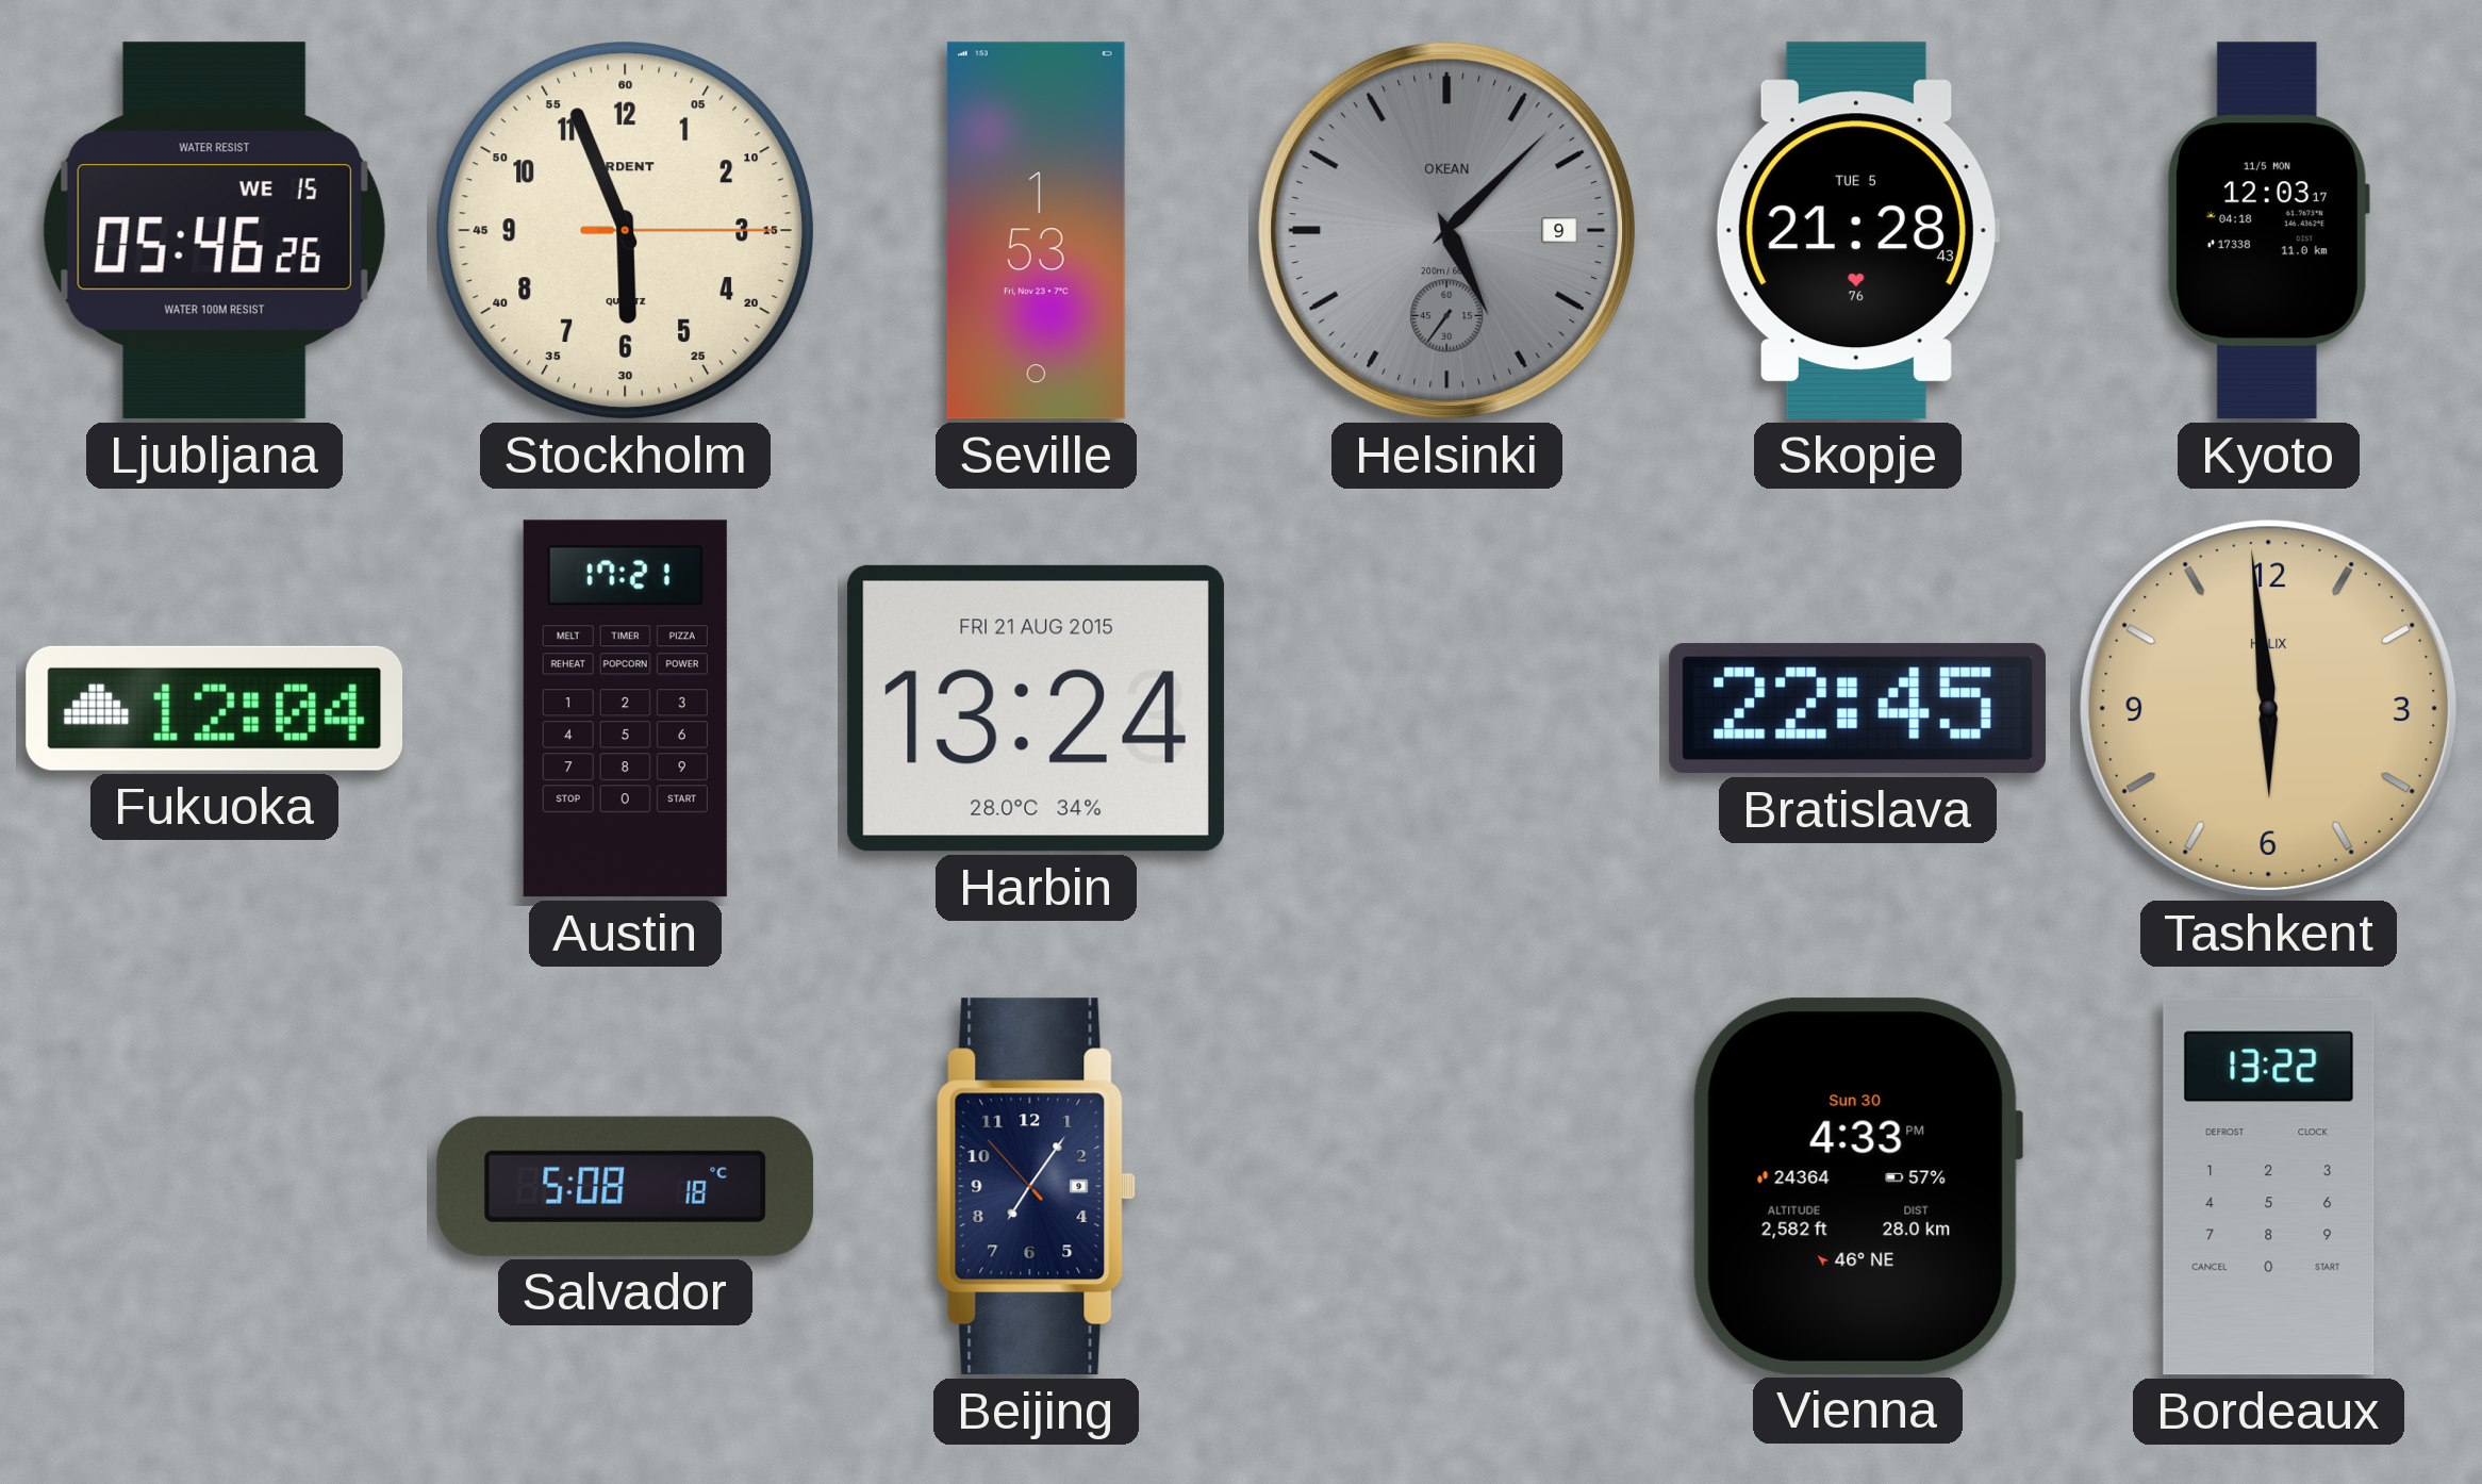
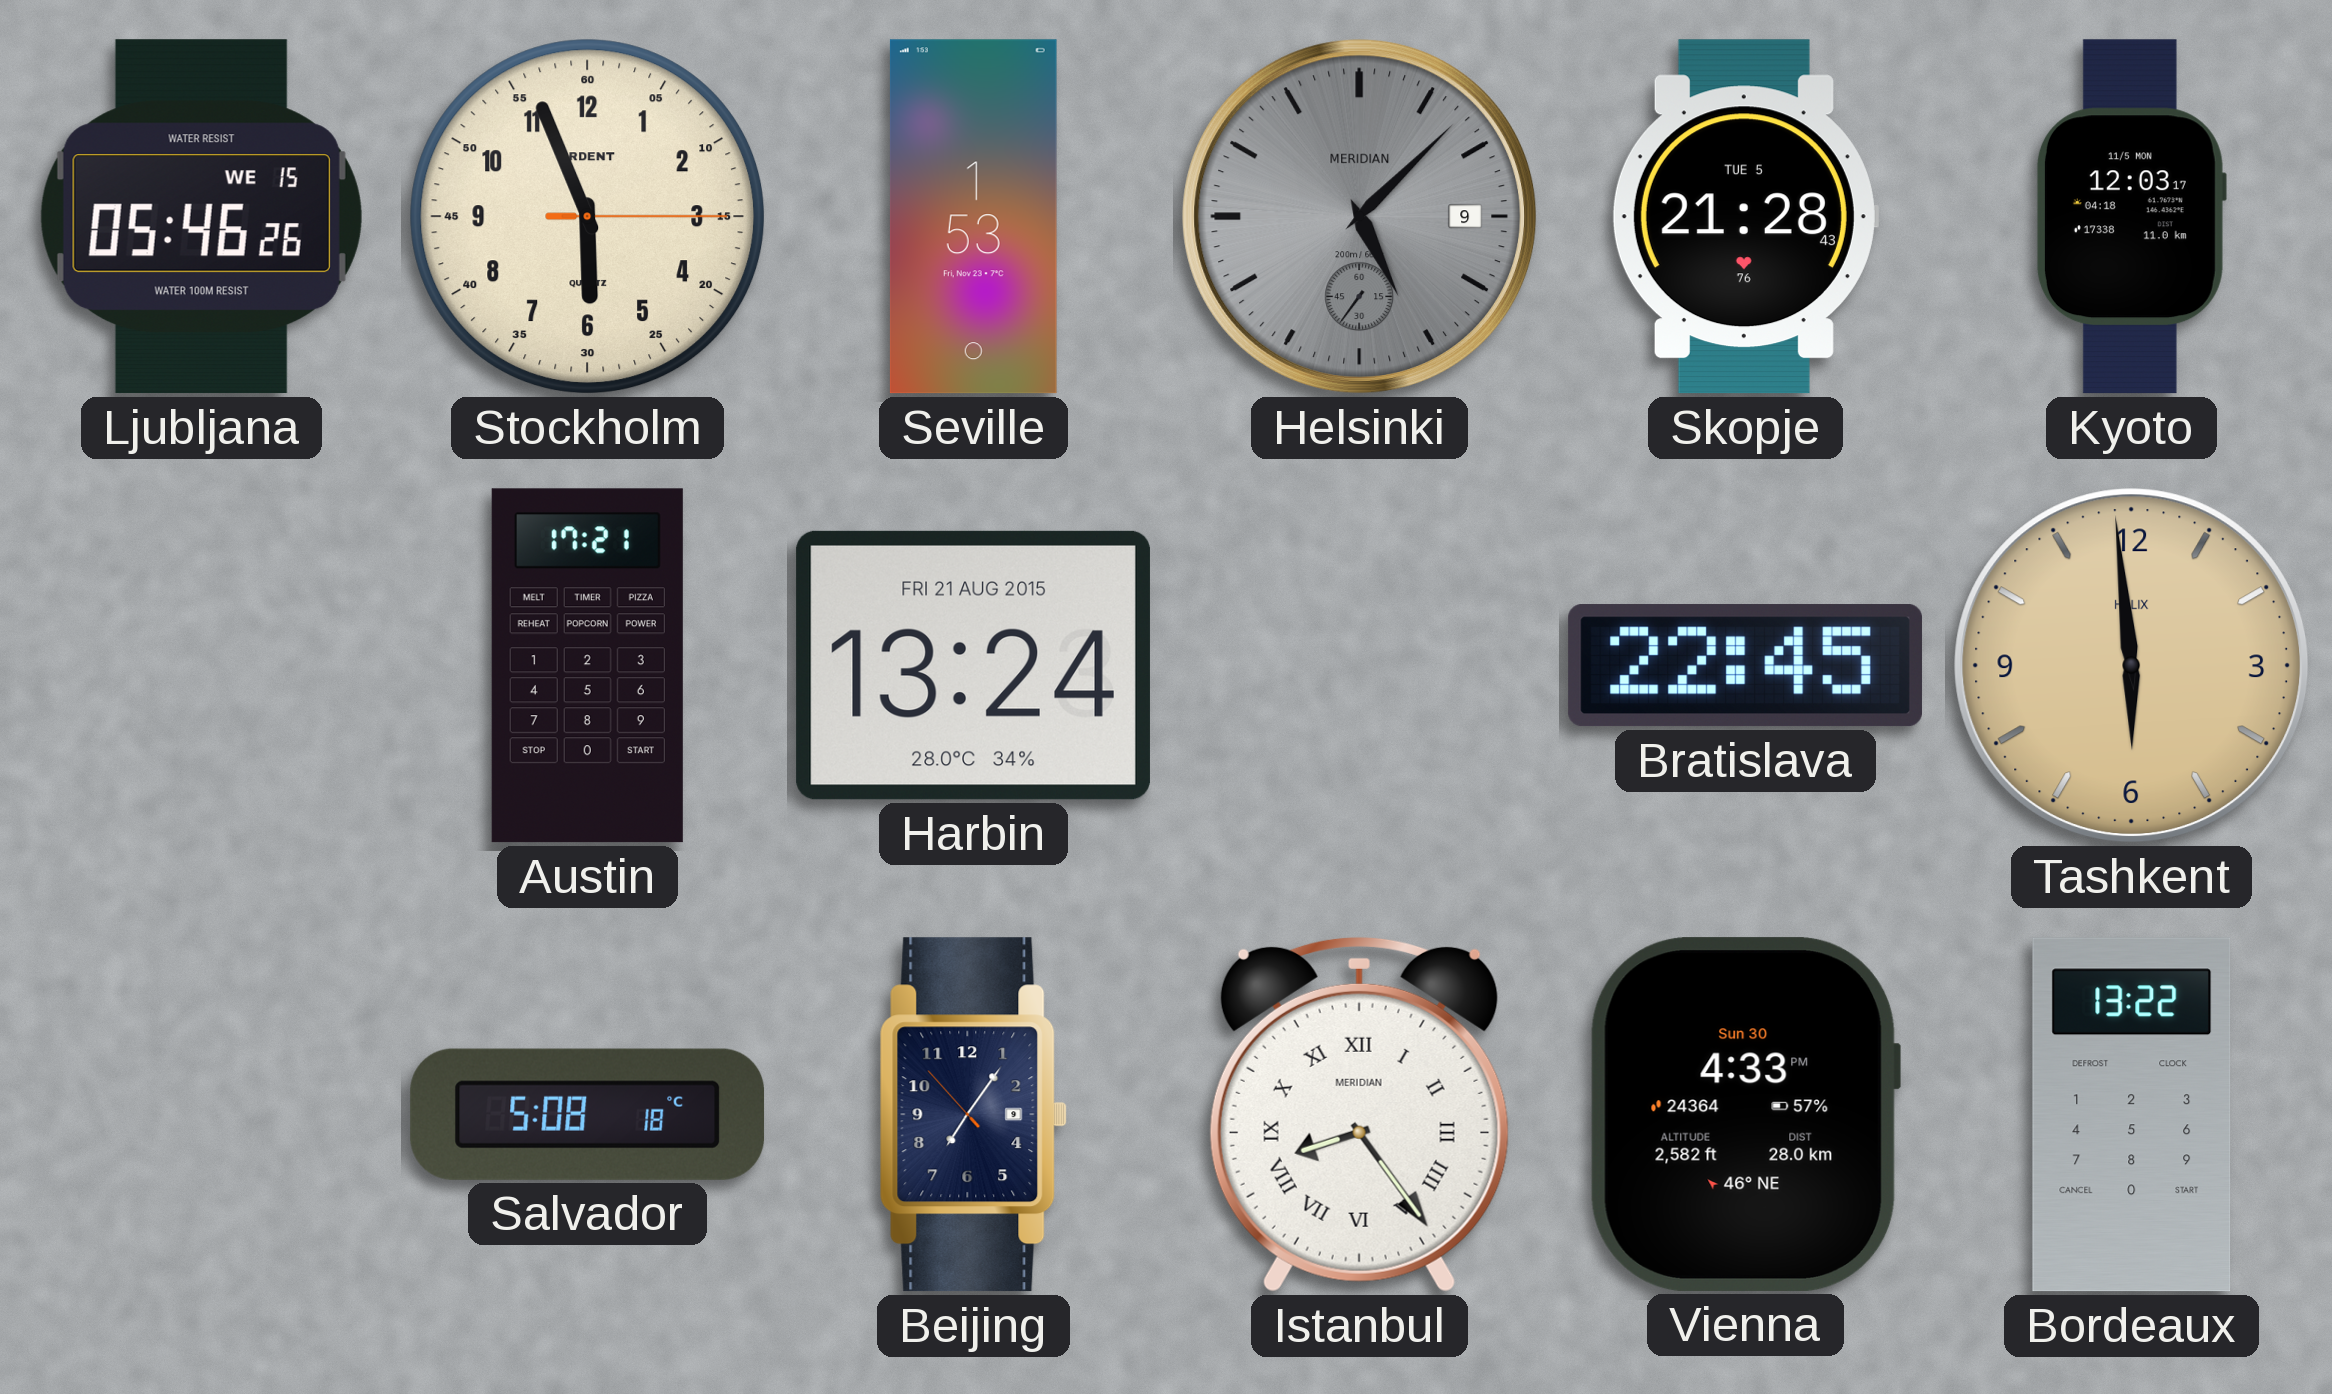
Helsinki brand: OKEAN -> MERIDIAN (1360, 217)
Fukuoka: 12:04 -> none (215, 708)
Istanbul: none -> 8:24 (1359, 1114)
